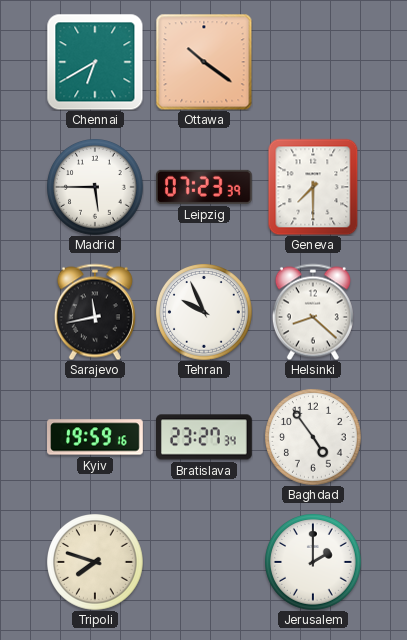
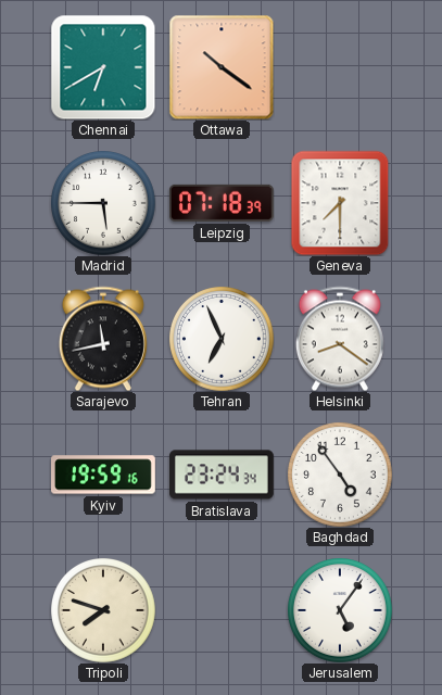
Leipzig: 07:23 -> 07:18 (222, 203)
Tehran: 9:56 -> 6:56 (222, 339)
Helsinki: 8:22 -> 8:21 (340, 339)
Bratislava: 23:27 -> 23:24 (223, 475)
Jerusalem: 2:00 -> 5:06 (340, 610)
